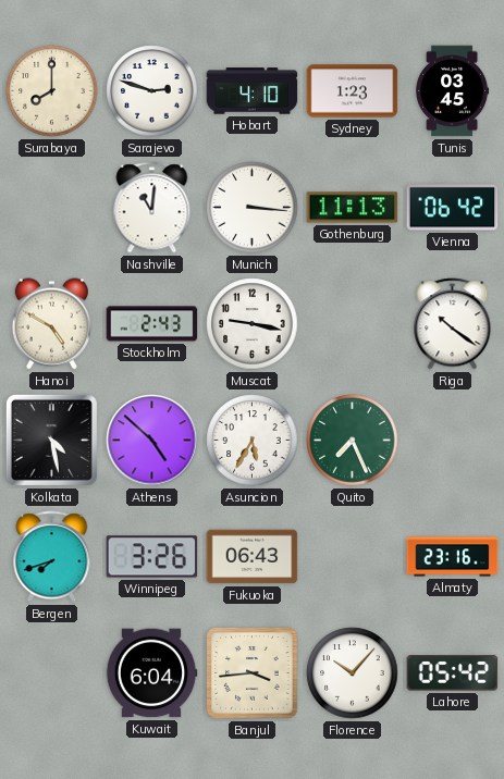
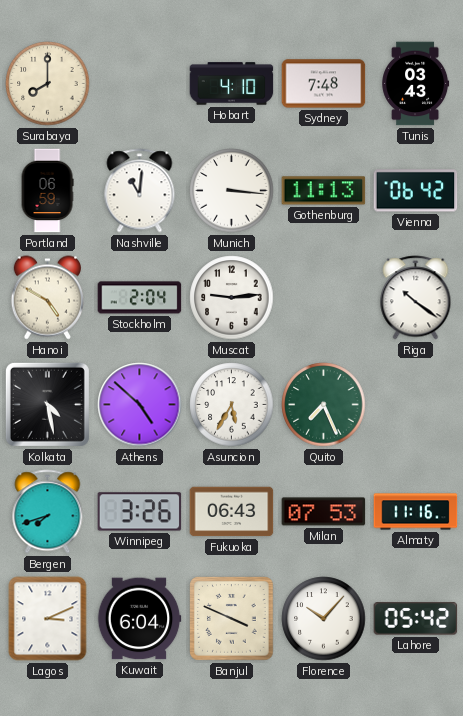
Sarajevo: 2:48 -> none (152, 91)
Sydney: 1:23 -> 7:48 (324, 84)
Tunis: 03:45 -> 03:43 (416, 84)
Portland: none -> 06:59 (47, 191)
Stockholm: 2:43 -> 2:04 (140, 298)
Muscat: 9:17 -> 9:14 (232, 298)
Milan: none -> 07:53 (324, 512)
Almaty: 23:16 -> 11:16 (416, 512)
Lagos: none -> 3:11 (48, 619)
Banjul: 3:44 -> 3:49 (232, 619)
